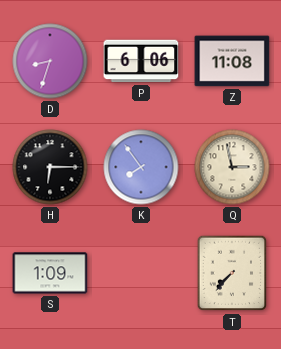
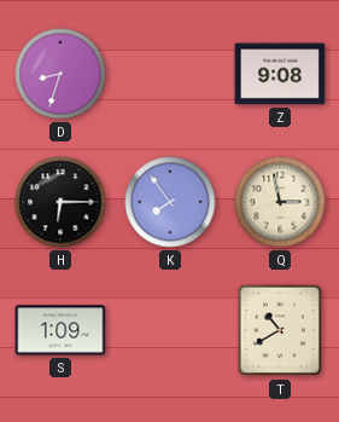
P: 6:06 -> none (141, 61)
Z: 11:08 -> 9:08 (280, 74)
T: 7:37 -> 10:40 (280, 330)
